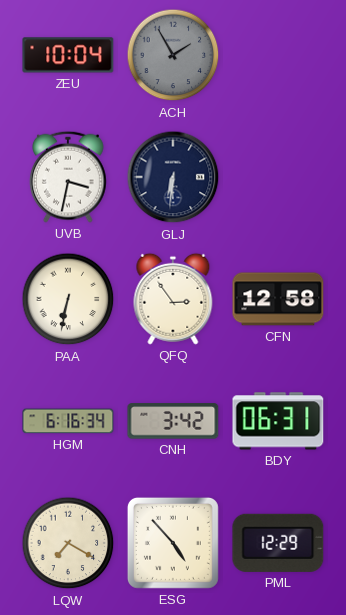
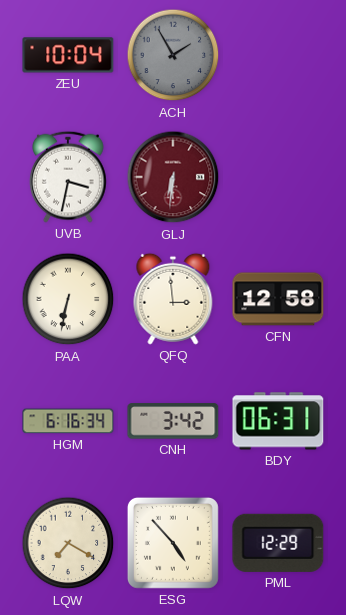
GLJ dial: navy -> burgundy (173, 177)
QFQ: 2:54 -> 2:59 (173, 299)
